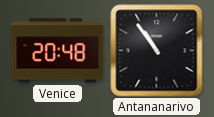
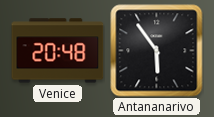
Antananarivo: 10:54 -> 5:54 (157, 51)
